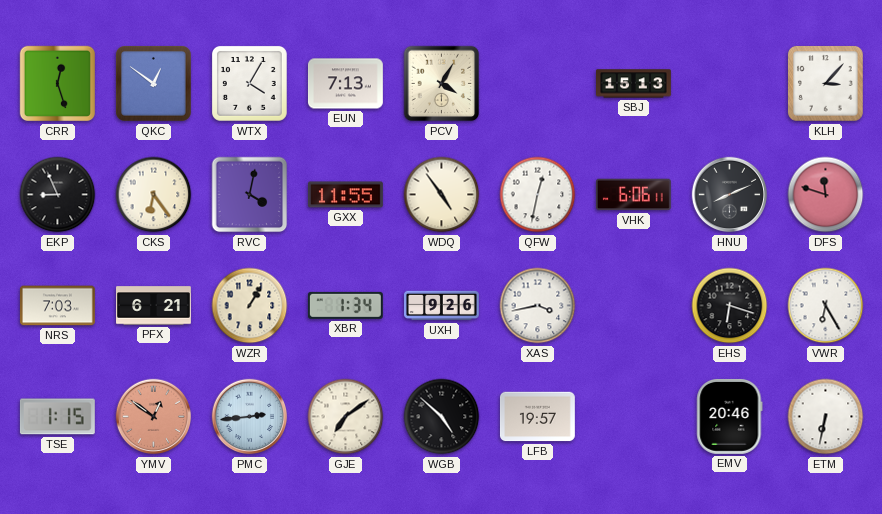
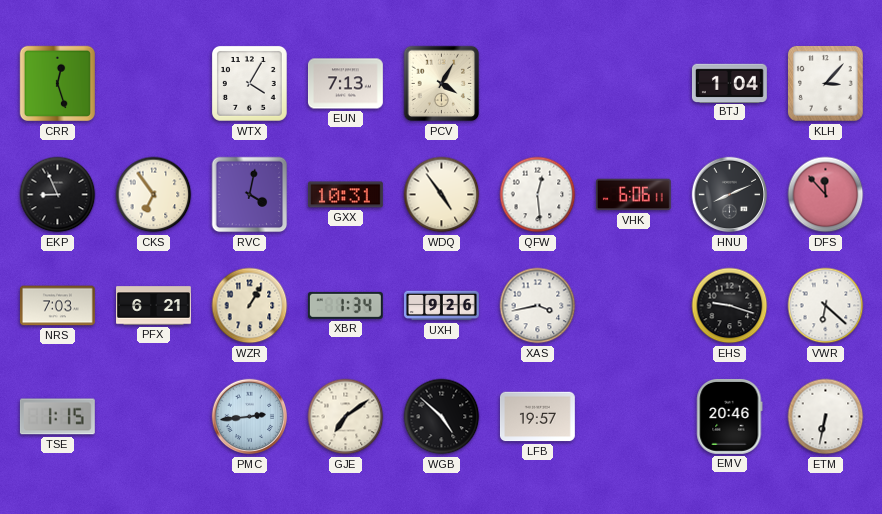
QKC: 12:51 -> none (154, 84)
SBJ: 15:13 -> none (634, 84)
BTJ: none -> 1:04 (729, 83)
CKS: 6:24 -> 6:54 (154, 195)
GXX: 11:55 -> 10:31 (345, 195)
QFW: 12:32 -> 12:29 (538, 195)
DFS: 11:48 -> 11:53 (826, 195)
EHS: 6:18 -> 9:18 (730, 306)
VWR: 6:25 -> 6:22 (826, 306)
YMV: 12:51 -> none (154, 417)
